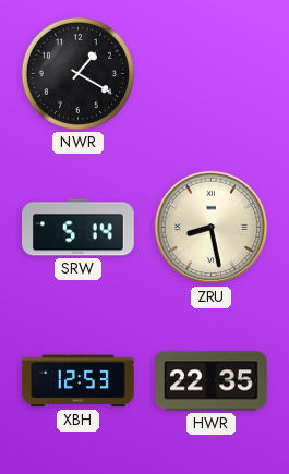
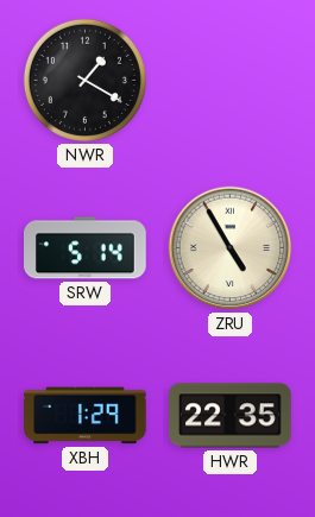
ZRU: 8:28 -> 4:55 (231, 248)
XBH: 12:53 -> 1:29 (86, 416)
